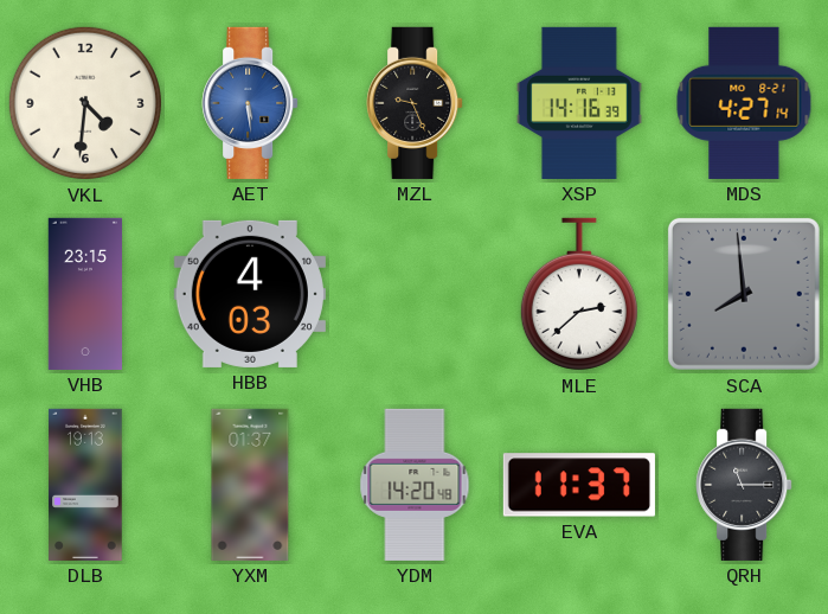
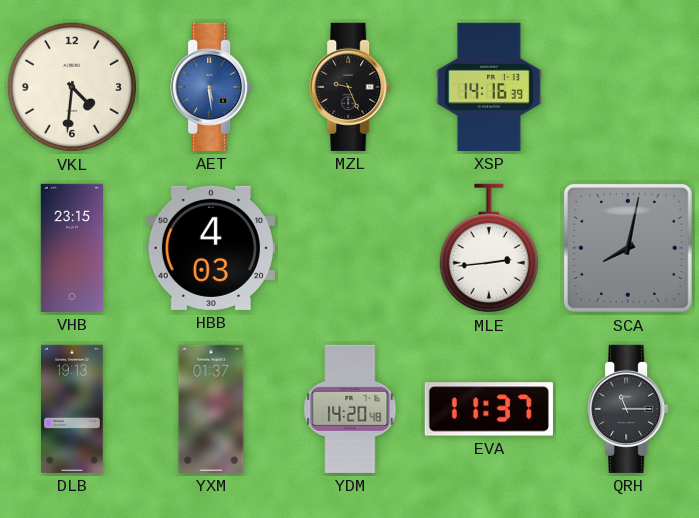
MDS: 4:27 -> none (744, 103)
MLE: 2:38 -> 2:44 (489, 248)
SCA: 7:59 -> 8:02 (628, 248)
